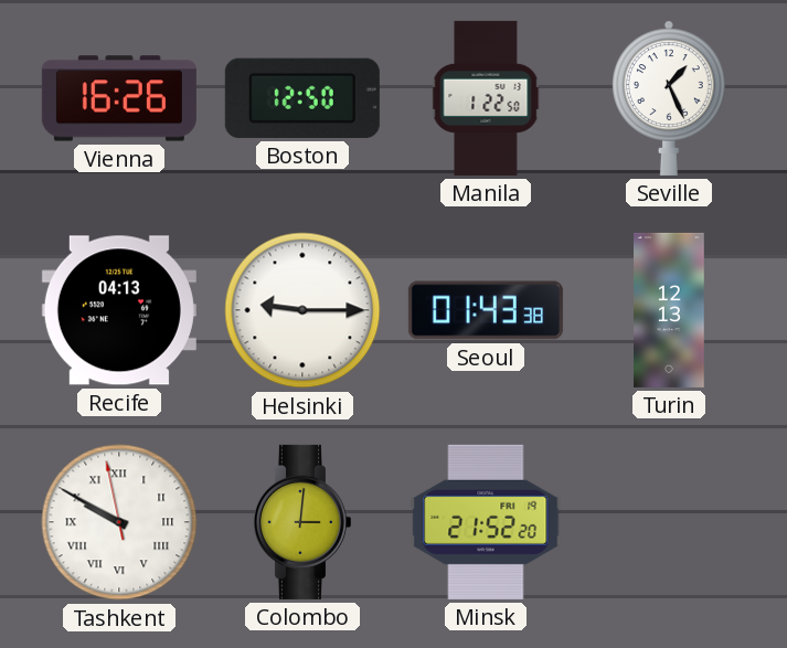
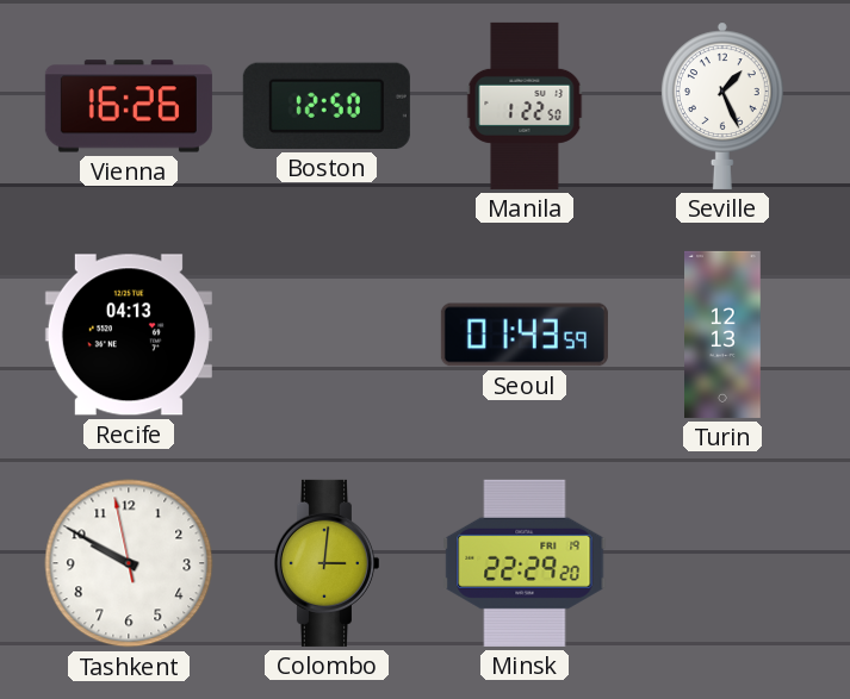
Helsinki: 9:15 -> none (302, 310)
Seoul: 01:43:38 -> 01:43:59 (525, 335)
Tashkent numerals: Roman -> Arabic (129, 563)
Minsk: 21:52 -> 22:29 (525, 563)
